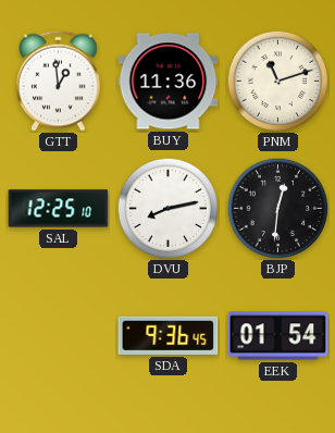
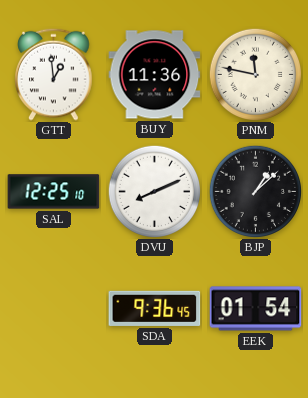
PNM: 11:12 -> 11:47 (255, 74)
DVU: 8:13 -> 8:11 (154, 191)
BJP: 12:31 -> 1:08 (255, 191)
